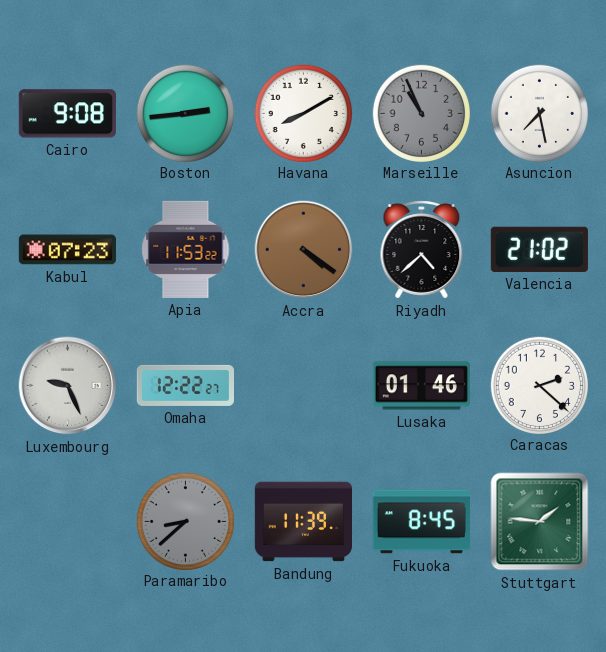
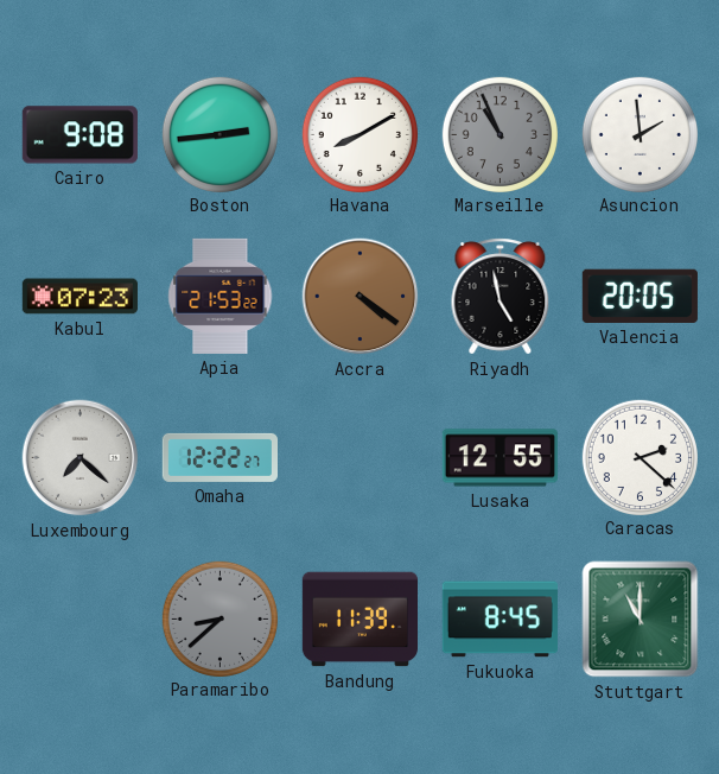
Asuncion: 7:28 -> 1:59 (640, 134)
Apia: 11:53 -> 21:53 (221, 296)
Riyadh: 4:38 -> 4:58 (501, 297)
Valencia: 21:02 -> 20:05 (640, 296)
Luxembourg: 9:26 -> 7:22 (81, 458)
Lusaka: 01:46 -> 12:55 (500, 458)
Stuttgart: 1:46 -> 11:00 (641, 620)
